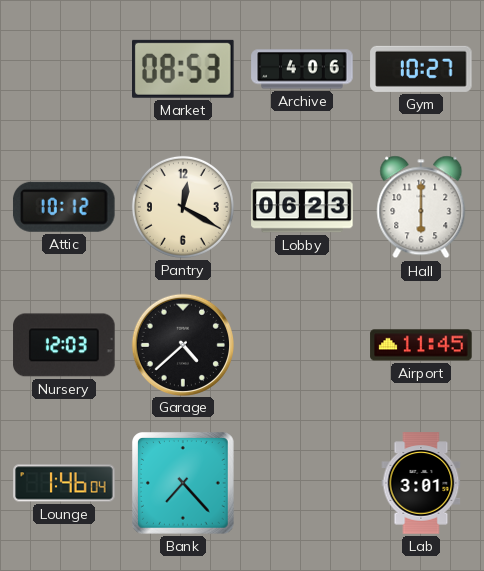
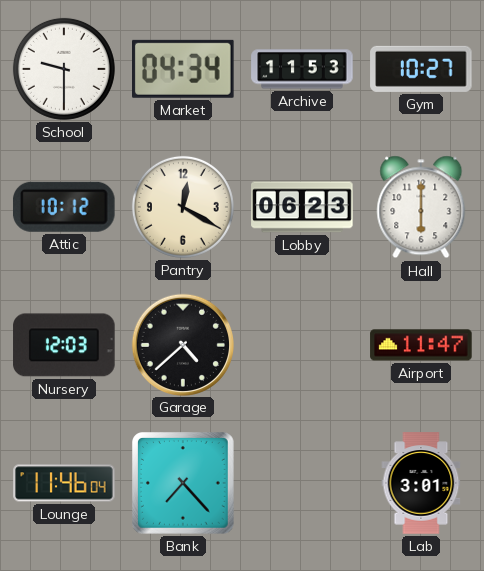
School: none -> 9:30 (64, 69)
Market: 08:53 -> 04:34 (184, 69)
Archive: 4:06 -> 11:53 (302, 69)
Airport: 11:45 -> 11:47 (421, 345)
Lounge: 1:46 -> 11:46 (64, 483)
